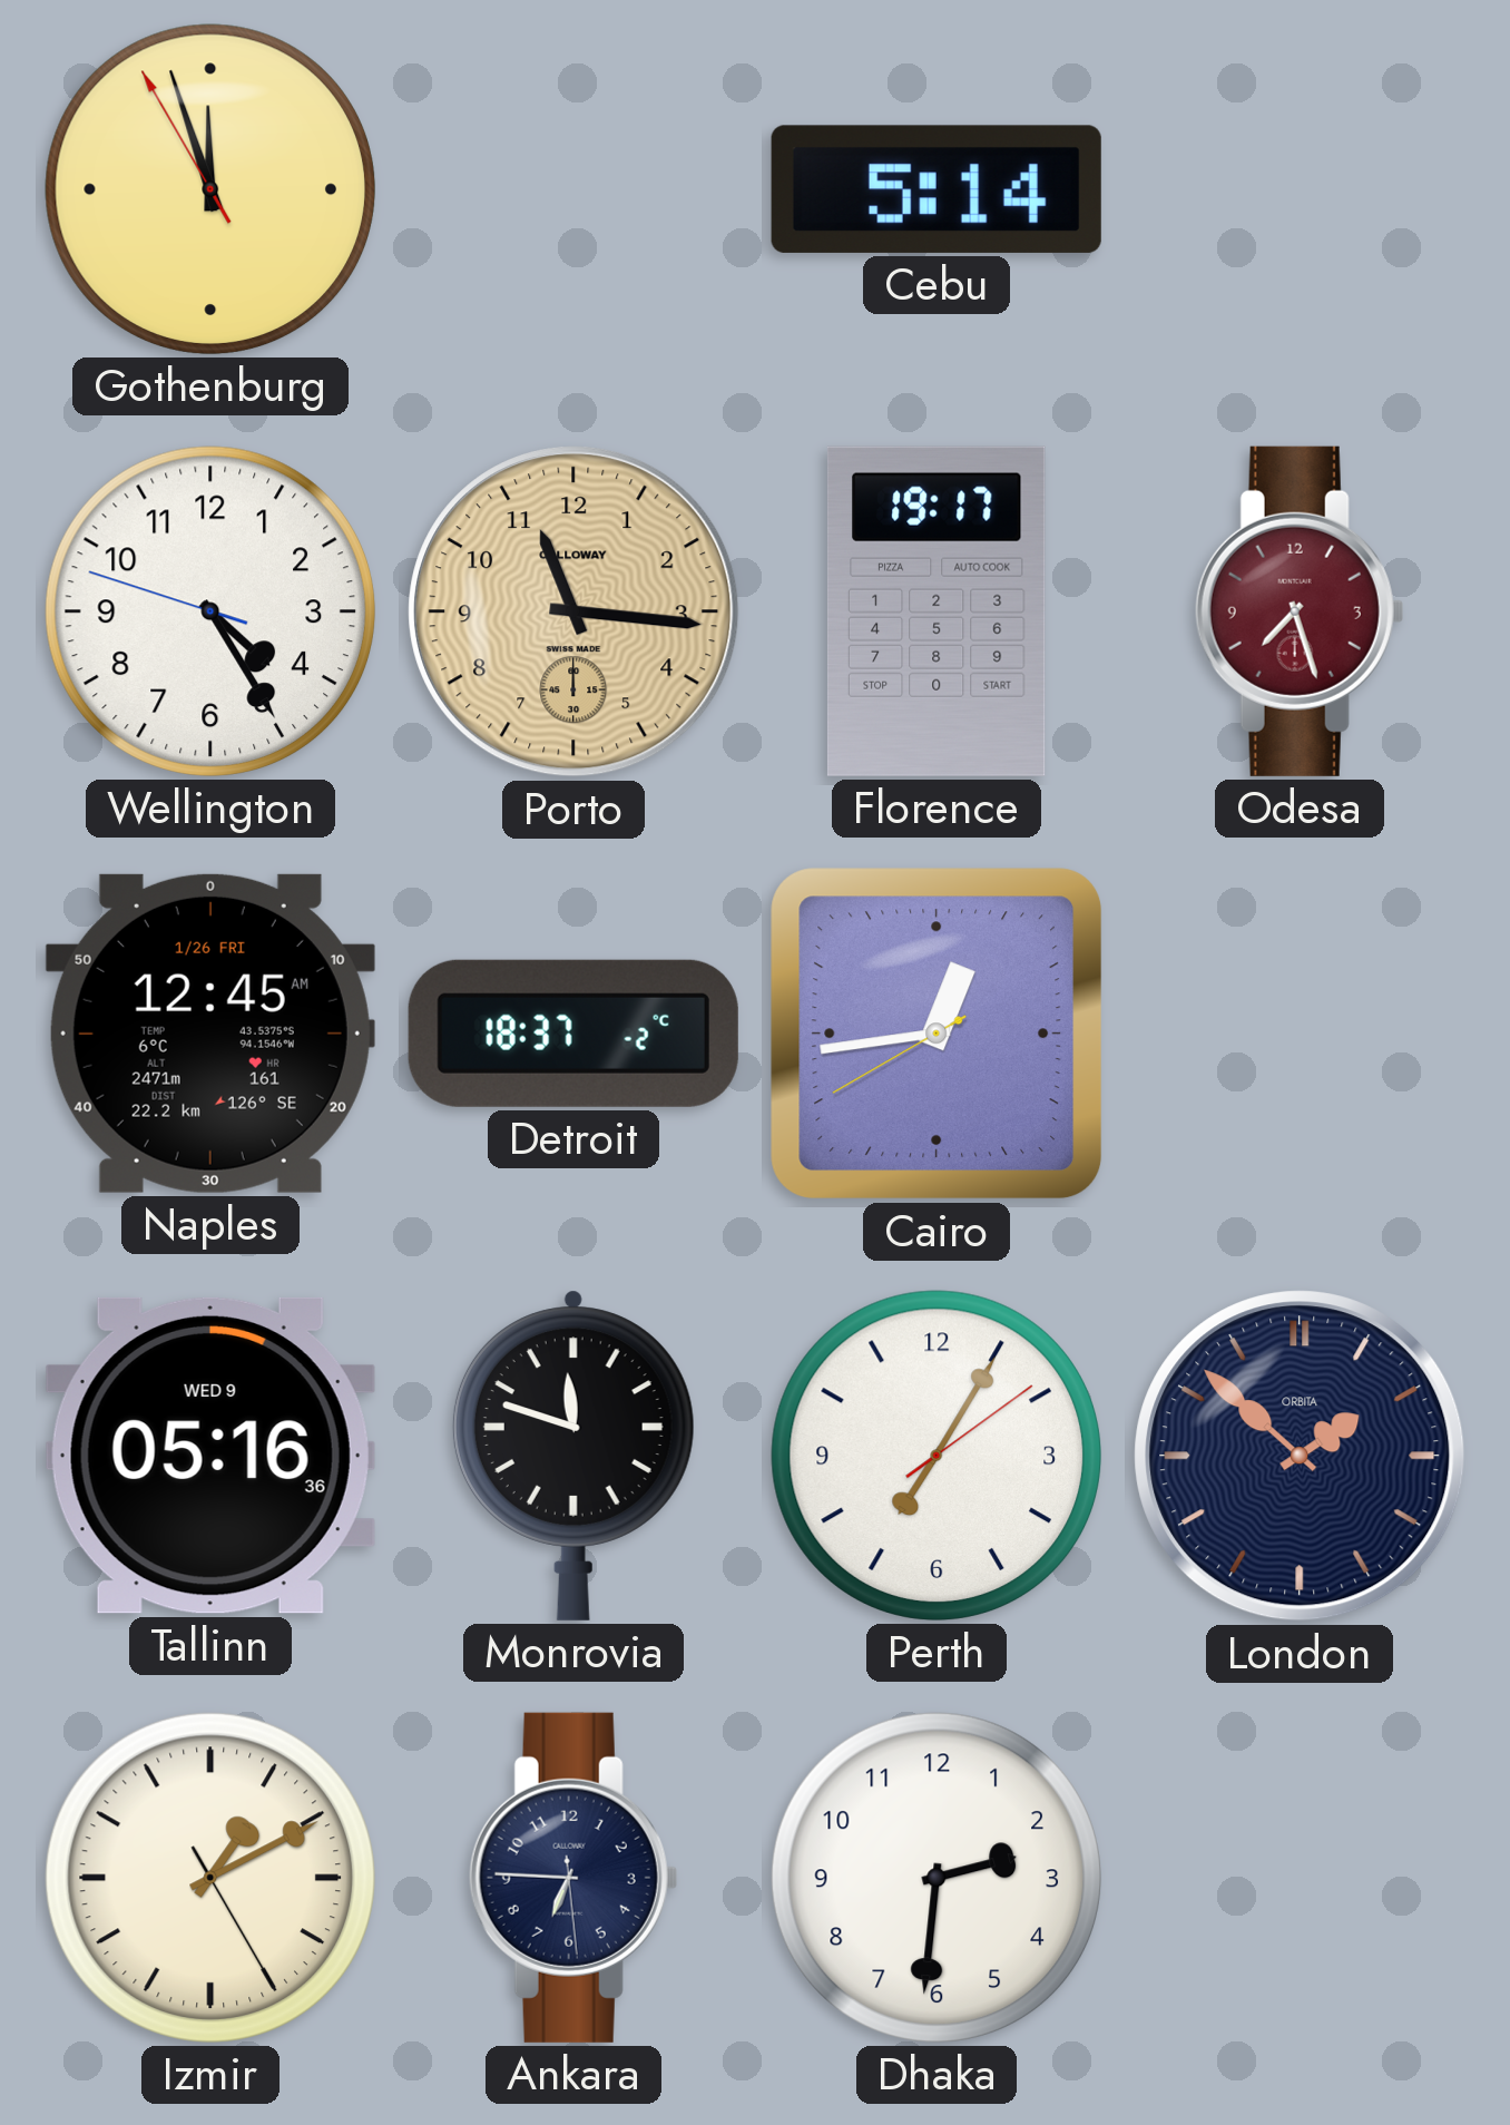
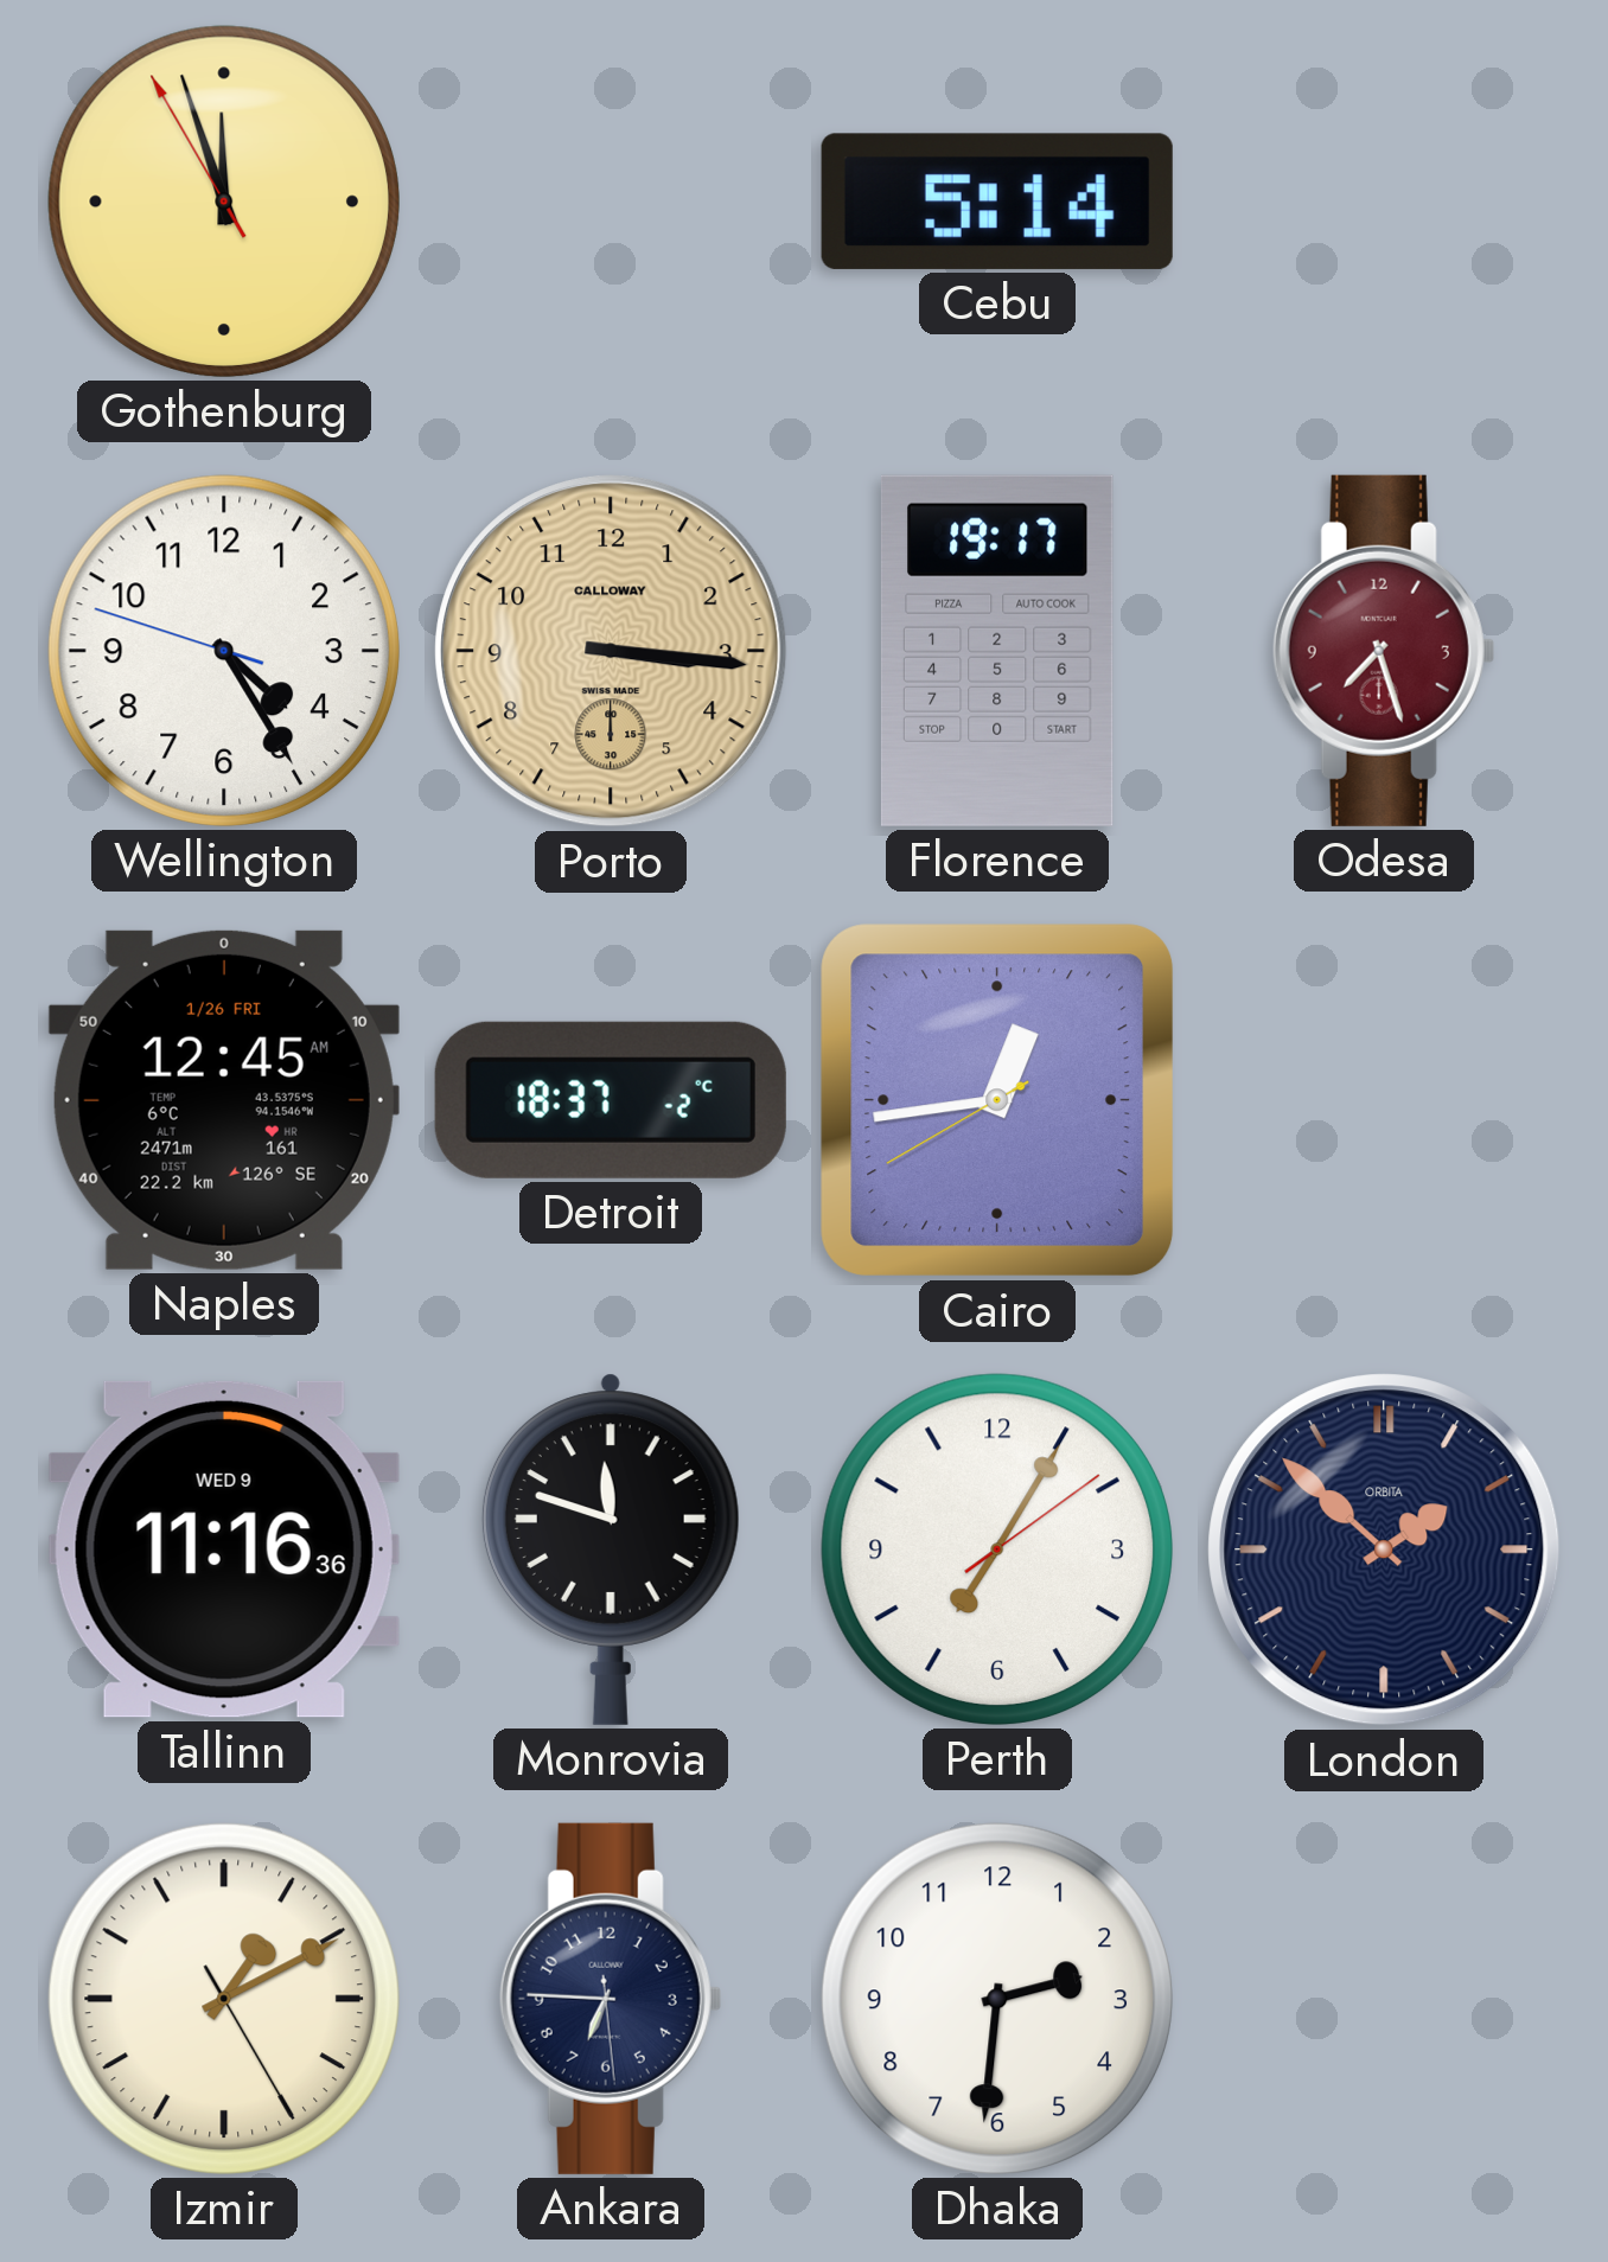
Porto: 11:16 -> 3:16 (611, 651)
Tallinn: 05:16 -> 11:16 (224, 1549)
